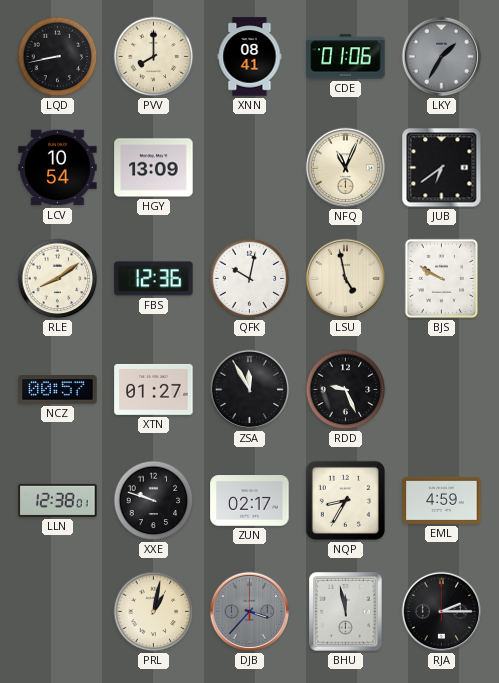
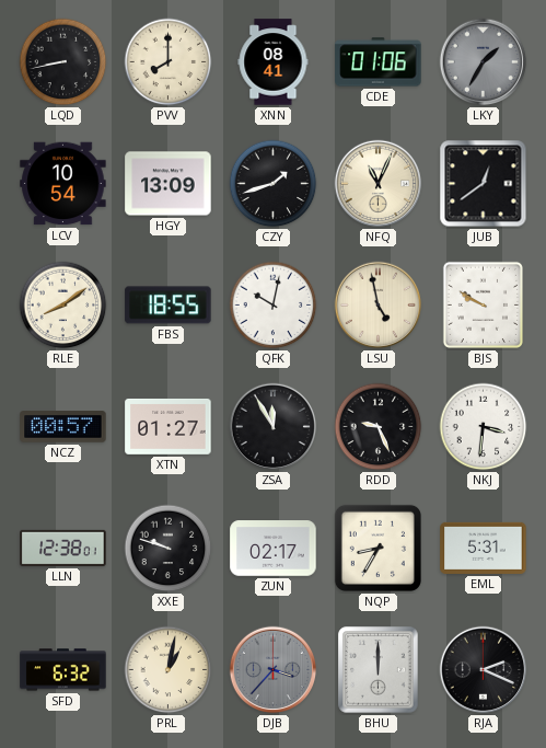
CZY: none -> 1:42 (274, 184)
JUB: 6:39 -> 12:39 (484, 184)
FBS: 12:36 -> 18:55 (169, 306)
NKJ: none -> 3:31 (484, 427)
EML: 4:59 -> 5:31 (484, 548)
SFD: none -> 6:32 (63, 670)
BHU: 11:58 -> 12:00 (379, 670)
RJA: 2:15 -> 2:19 (484, 670)
